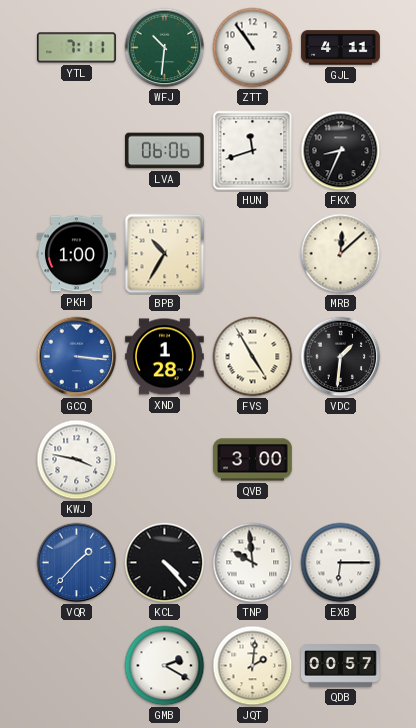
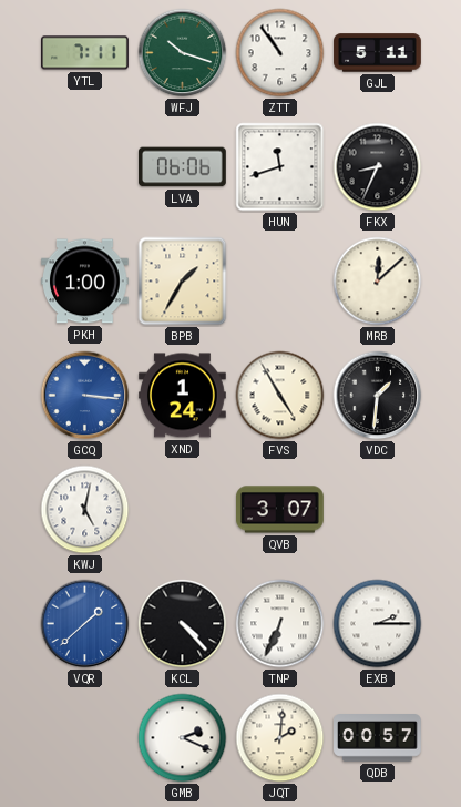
WFJ: 10:31 -> 10:18 (183, 53)
GJL: 4:11 -> 5:11 (378, 53)
BPB: 10:35 -> 1:35 (183, 282)
XND: 1:28 -> 1:24 (183, 396)
KWJ: 3:47 -> 5:02 (85, 510)
QVB: 3:00 -> 3:07 (280, 510)
VQR: 1:37 -> 1:38 (85, 624)
TNP: 9:59 -> 6:34 (280, 624)
EXB: 6:15 -> 2:15 (378, 624)
GMB: 2:20 -> 2:19 (183, 738)
